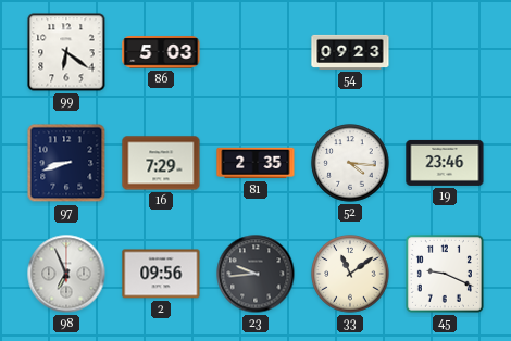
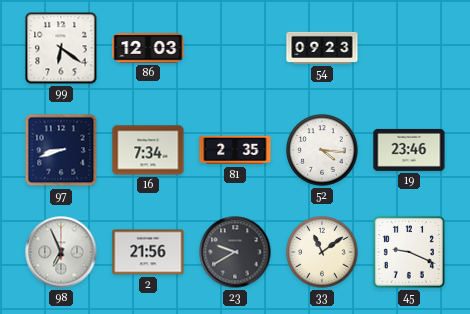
86: 5:03 -> 12:03 (148, 48)
16: 7:29 -> 7:34 (148, 150)
2: 09:56 -> 21:56 (148, 252)
23: 9:44 -> 9:40 (235, 252)
